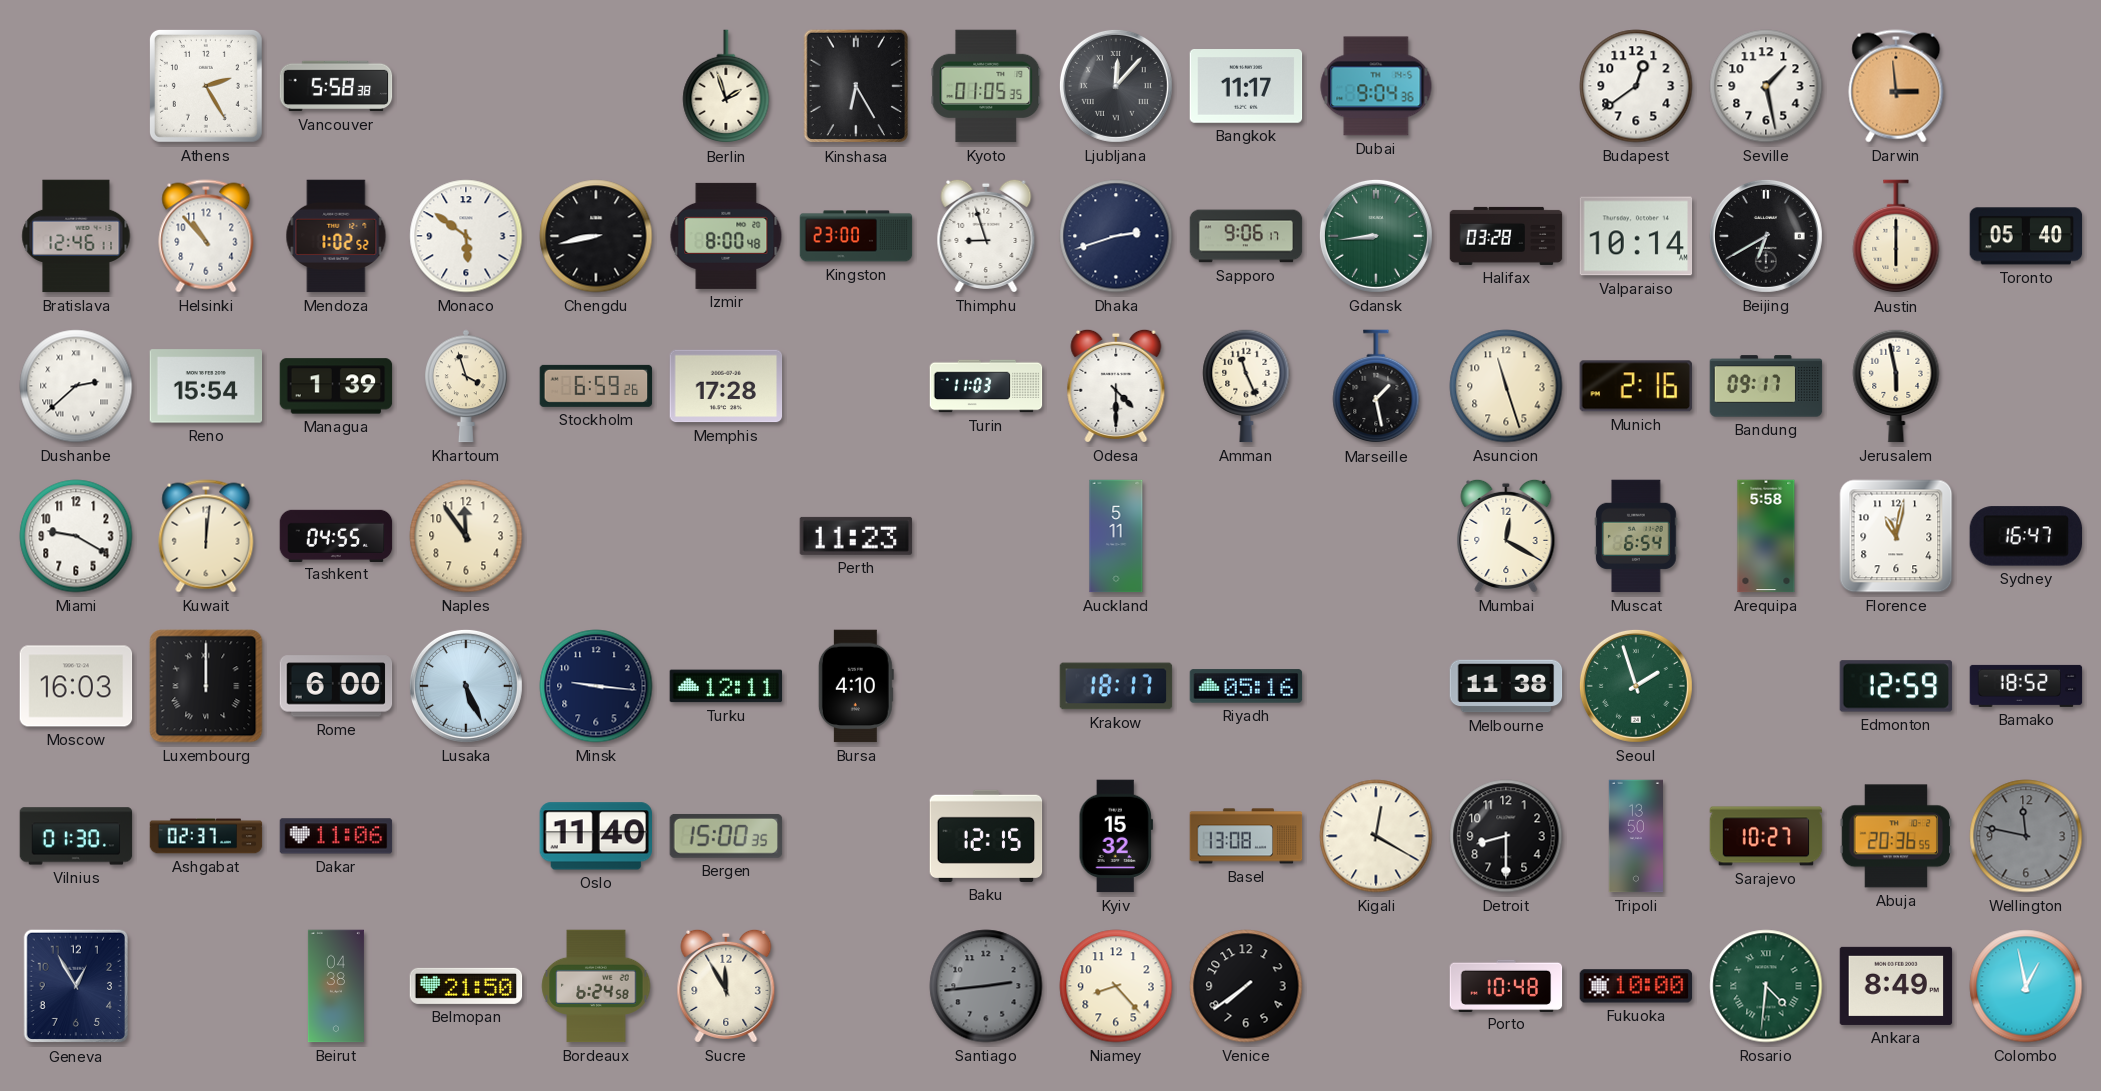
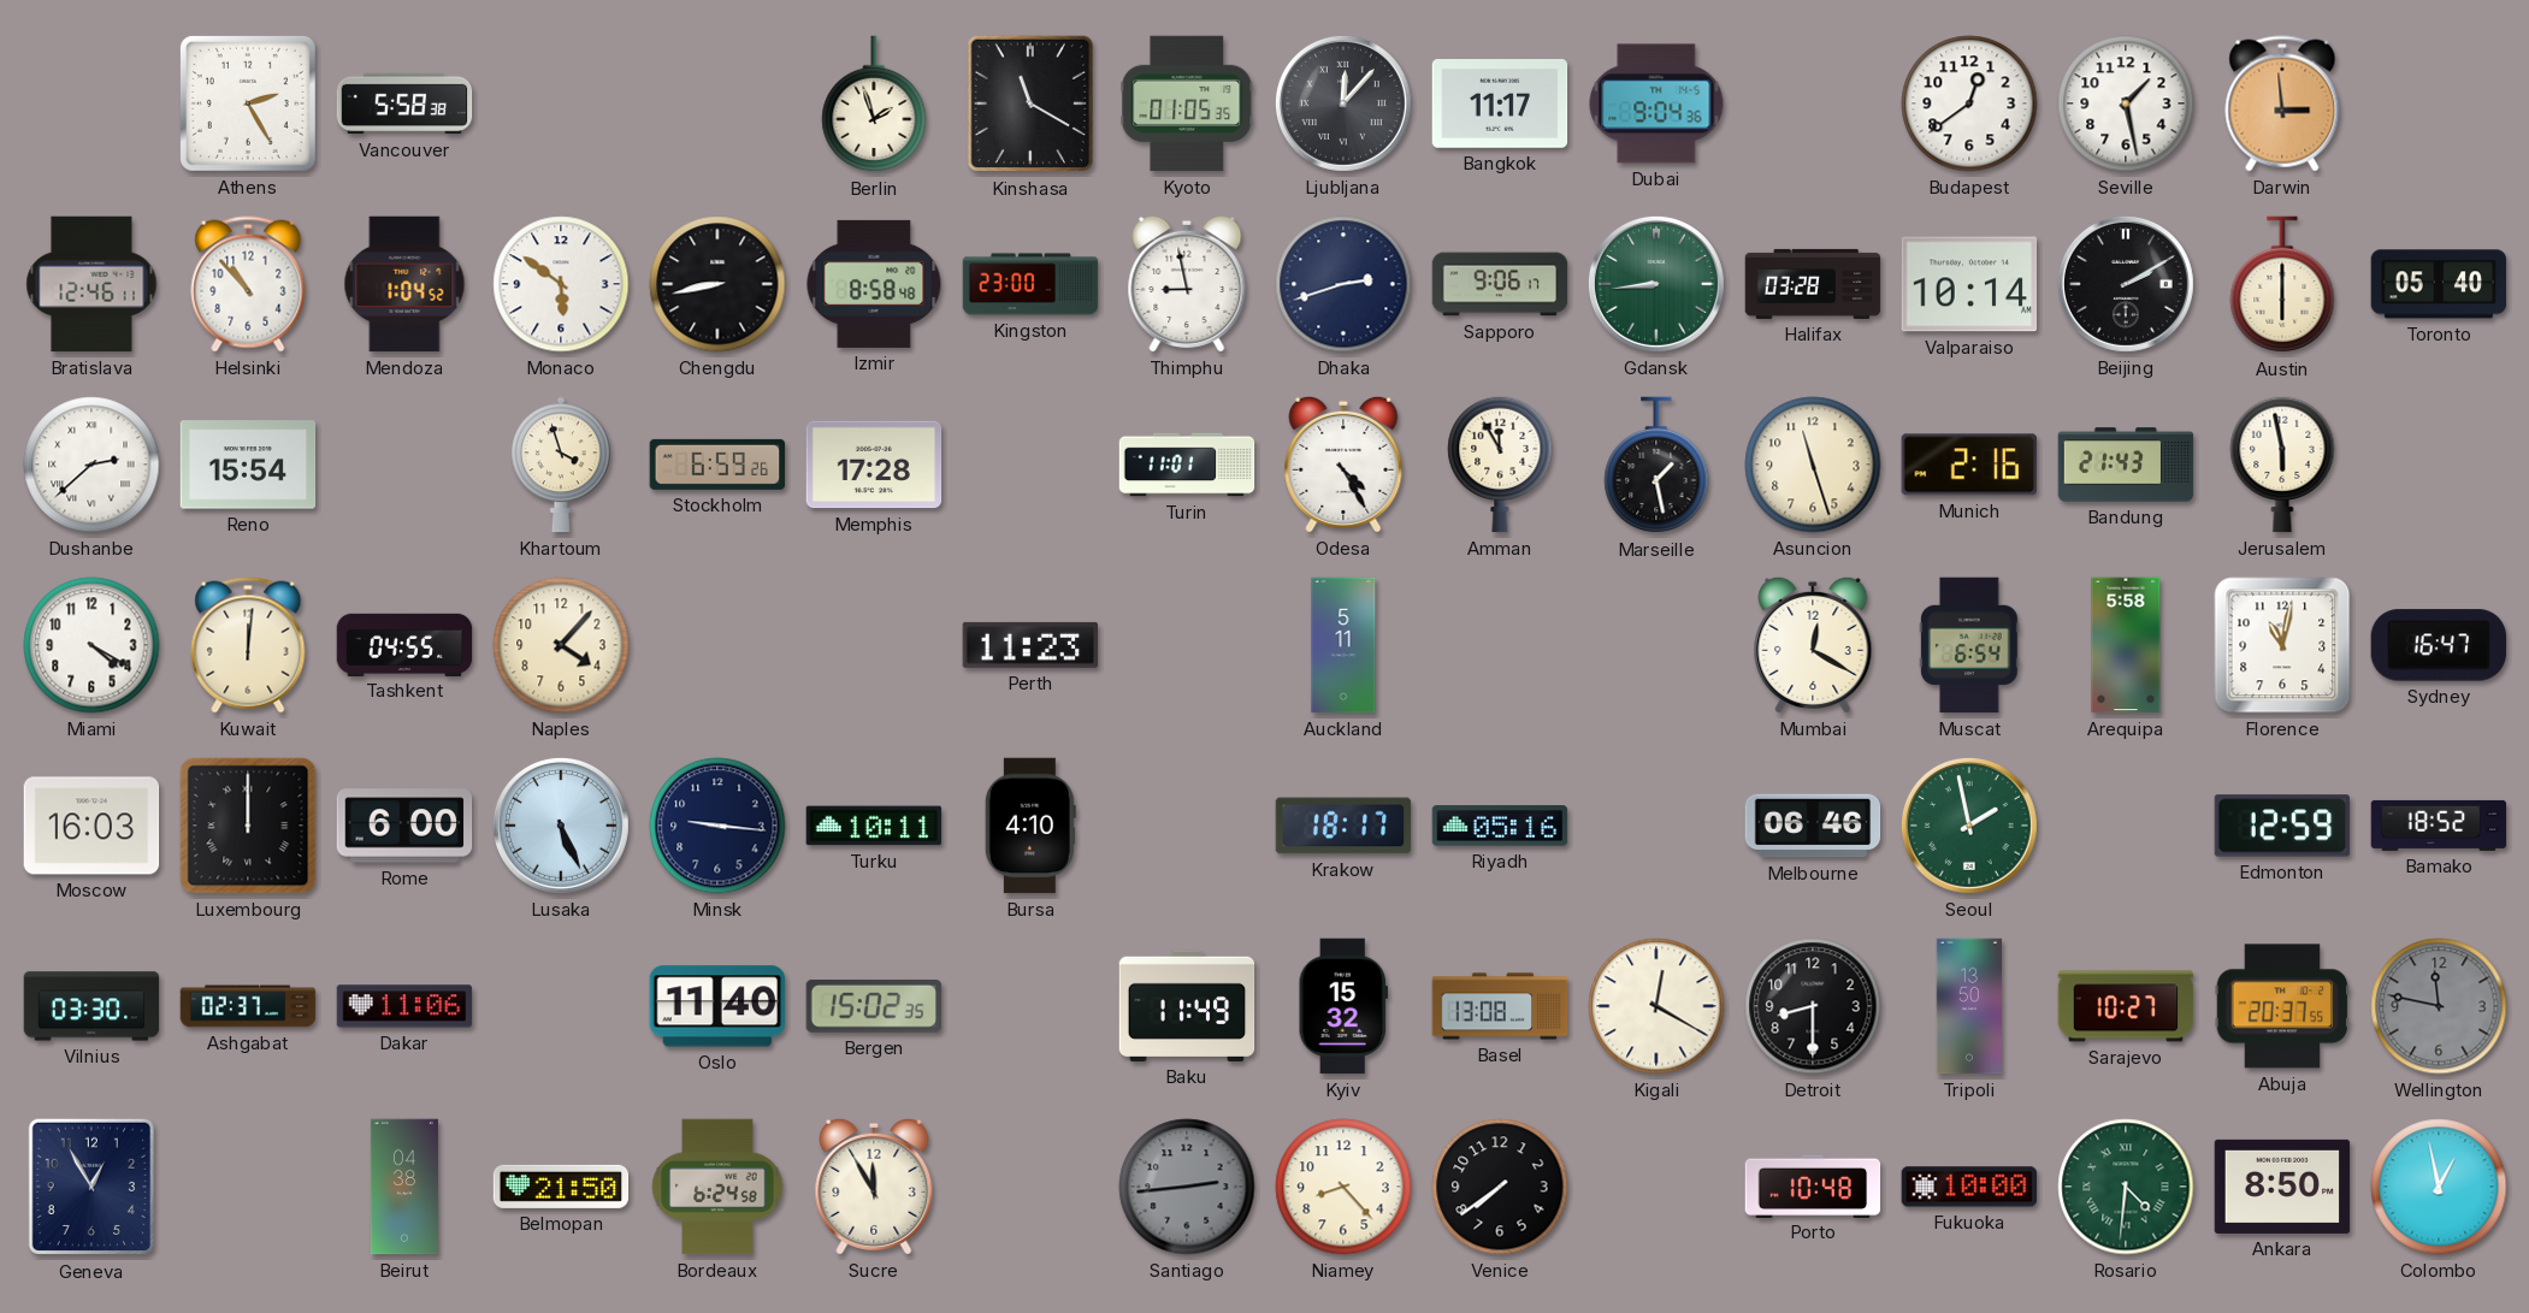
Kinshasa: 6:25 -> 11:20 (1029, 103)
Mendoza: 1:02 -> 1:04 (404, 284)
Izmir: 8:00 -> 8:58 (874, 284)
Thimphu: 8:57 -> 8:58 (1187, 284)
Beijing: 6:40 -> 2:10 (2126, 284)
Managua: 1:39 -> none (336, 386)
Turin: 11:03 -> 11:01 (1187, 465)
Odesa: 4:30 -> 4:25 (1343, 465)
Amman: 11:26 -> 11:55 (1500, 465)
Bandung: 09:17 -> 21:43 (2126, 465)
Miami: 9:20 -> 4:20 (91, 645)
Naples: 11:54 -> 4:07 (561, 645)
Turku: 12:11 -> 10:11 (874, 826)
Melbourne: 11:38 -> 06:46 (1813, 826)
Seoul: 1:57 -> 1:58 (1969, 826)
Vilnius: 01:30 -> 03:30 (91, 1006)
Bergen: 15:00 -> 15:02 (874, 1006)
Baku: 12:15 -> 11:49 (1187, 1006)
Abuja: 20:36 -> 20:37 (2282, 1006)
Ankara: 8:49 -> 8:50 (2282, 1187)
